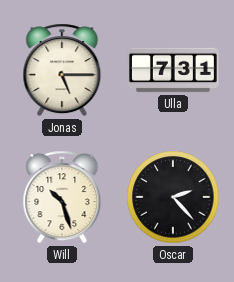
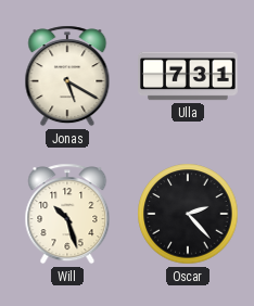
Jonas: 5:15 -> 5:20 (67, 76)
